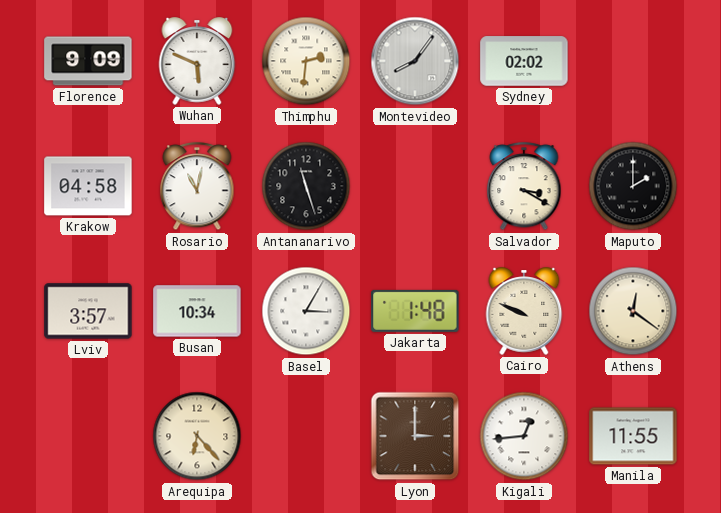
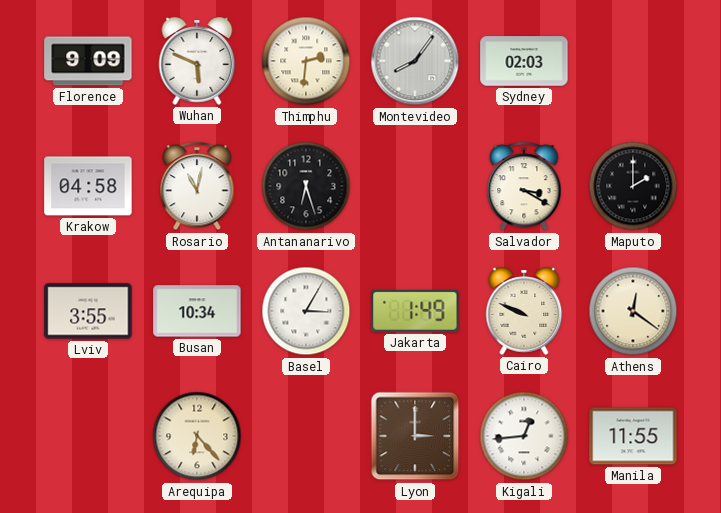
Sydney: 02:02 -> 02:03 (524, 61)
Antananarivo: 11:27 -> 6:27 (306, 186)
Lviv: 3:57 -> 3:55 (88, 311)
Jakarta: 1:48 -> 1:49 (415, 311)
